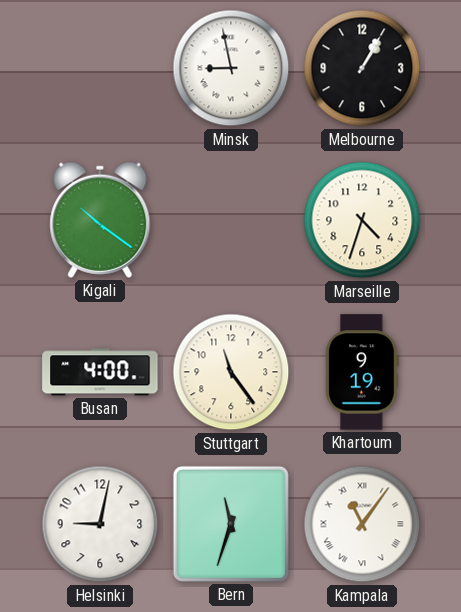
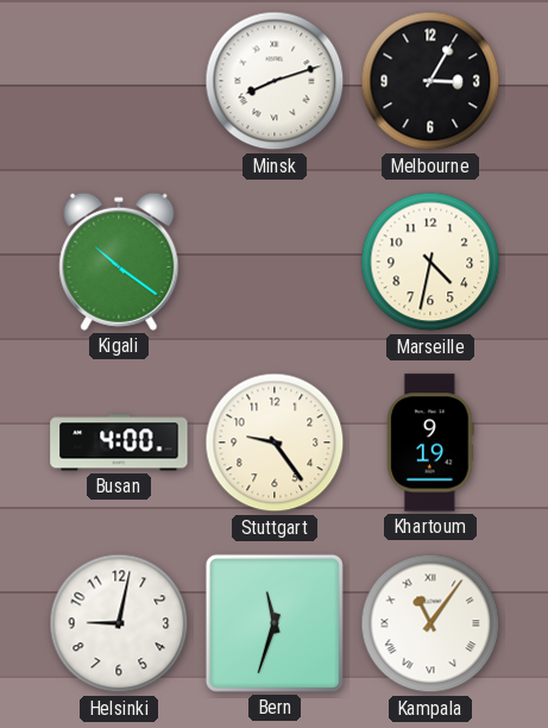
Minsk: 8:58 -> 8:12 (275, 81)
Melbourne: 1:05 -> 3:05 (430, 81)
Marseille: 4:33 -> 4:32 (430, 262)
Stuttgart: 11:24 -> 9:24 (275, 443)
